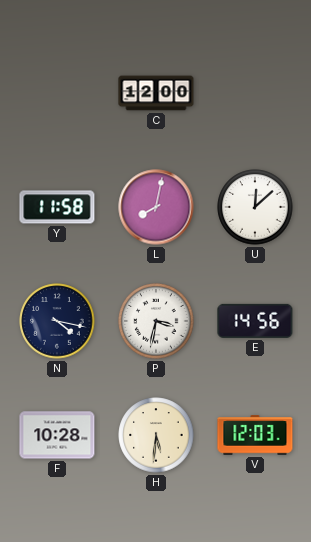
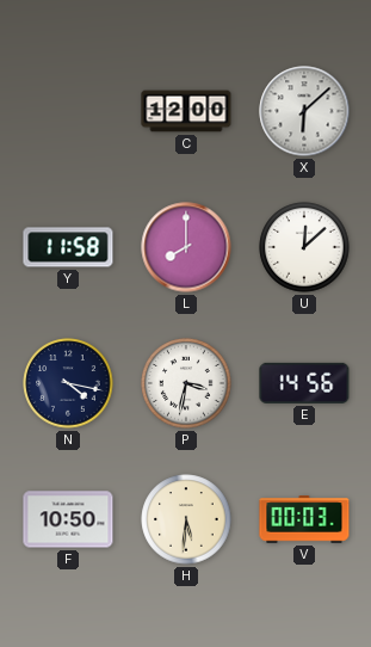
X: none -> 6:08 (304, 111)
L: 8:02 -> 8:00 (186, 247)
F: 10:28 -> 10:50 (68, 519)
V: 12:03 -> 00:03 (304, 519)
